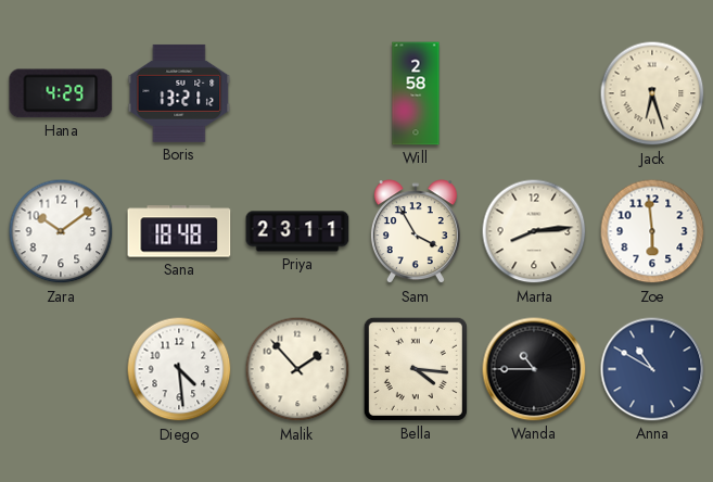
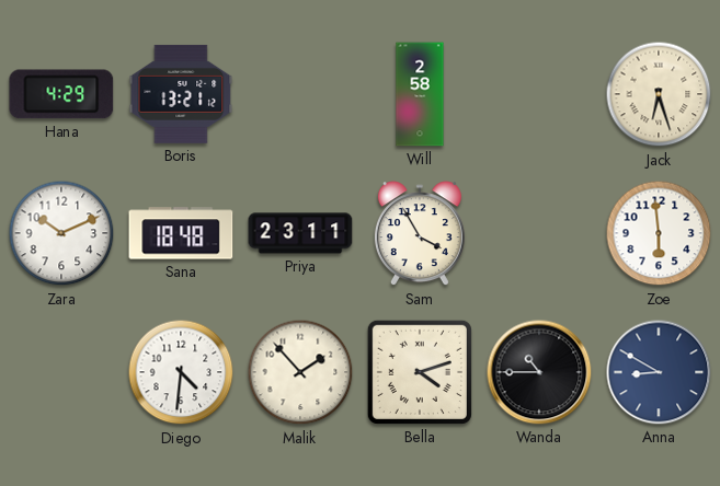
Zara: 10:09 -> 10:11 (61, 233)
Marta: 8:14 -> none (534, 231)
Diego: 4:29 -> 4:31 (181, 372)
Bella: 4:16 -> 4:12 (420, 372)
Anna: 10:50 -> 8:50 (659, 372)
